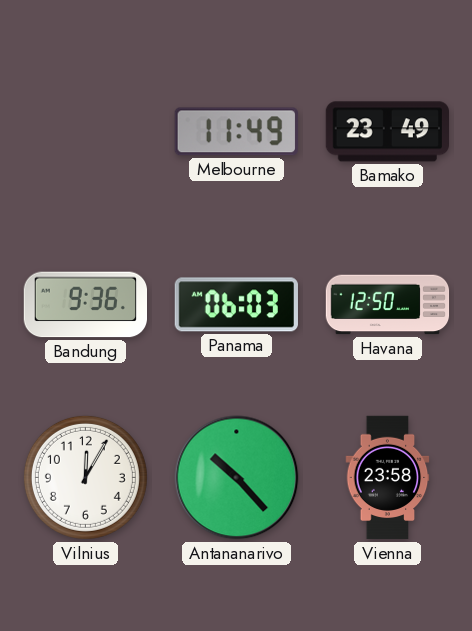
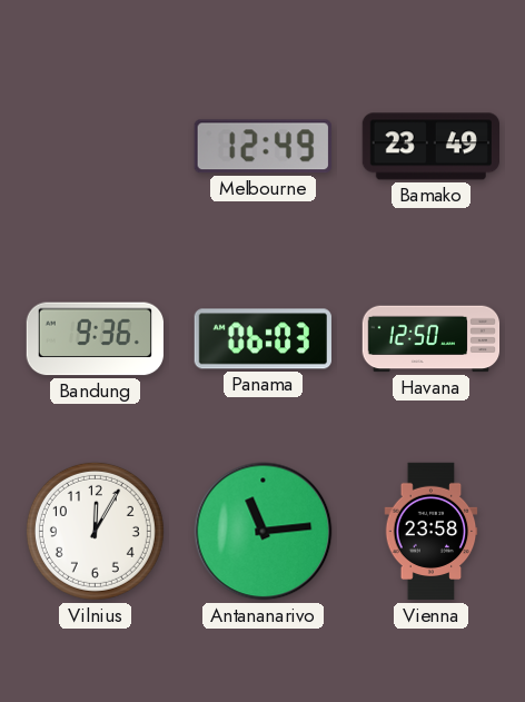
Melbourne: 11:49 -> 12:49 (262, 147)
Antananarivo: 10:23 -> 11:14 (264, 532)
